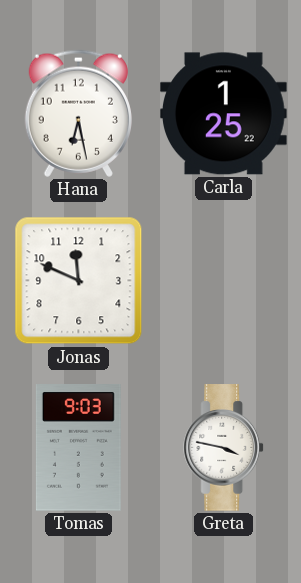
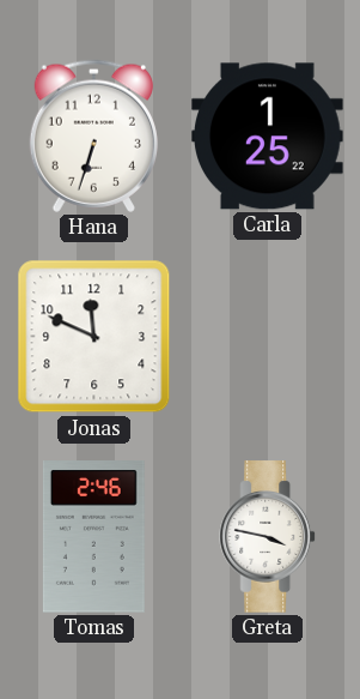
Hana: 6:28 -> 6:33 (93, 135)
Tomas: 9:03 -> 2:46 (93, 537)
